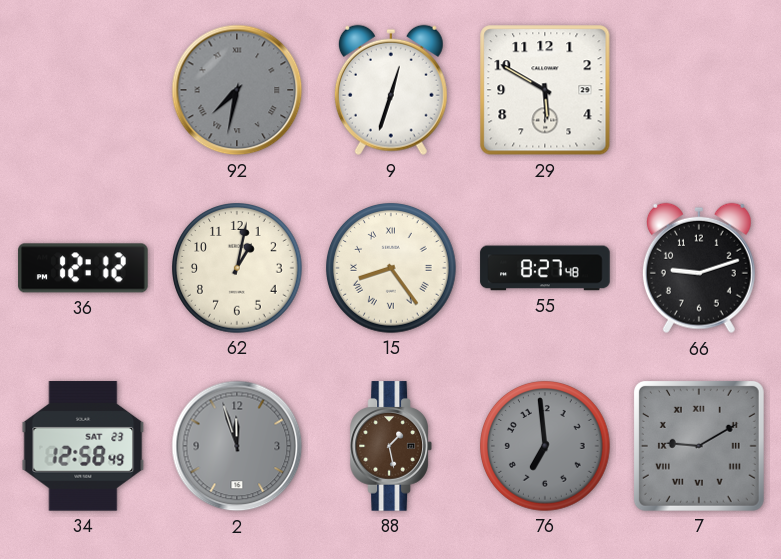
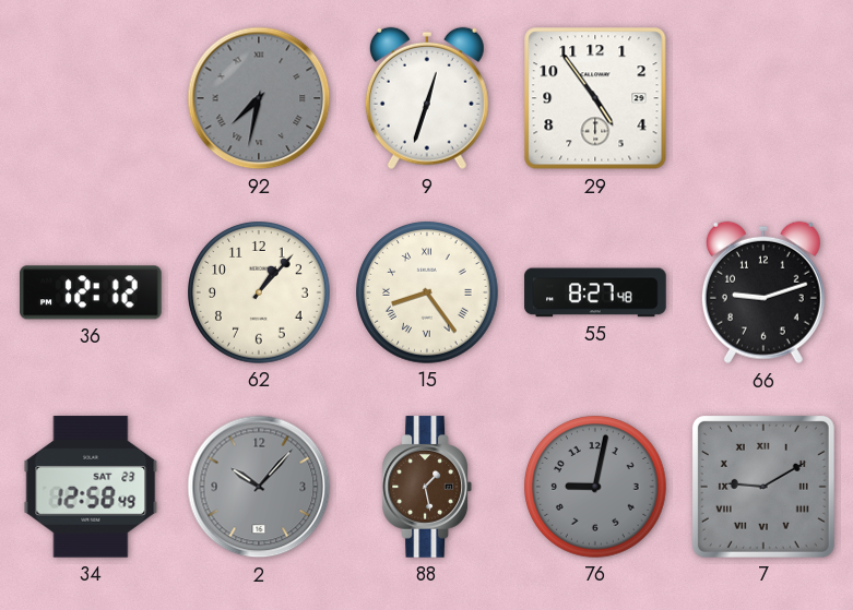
29: 5:50 -> 4:54 (595, 98)
62: 1:02 -> 1:07 (260, 294)
2: 11:57 -> 10:07 (259, 487)
76: 6:59 -> 9:02 (596, 488)
